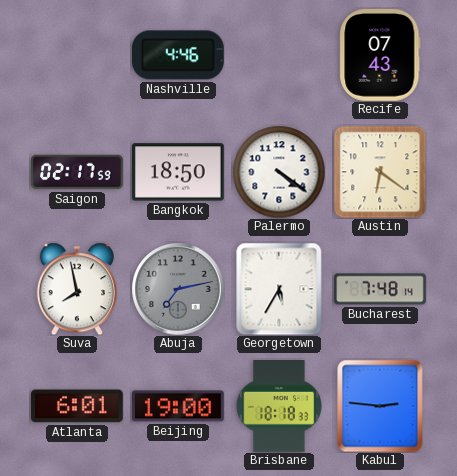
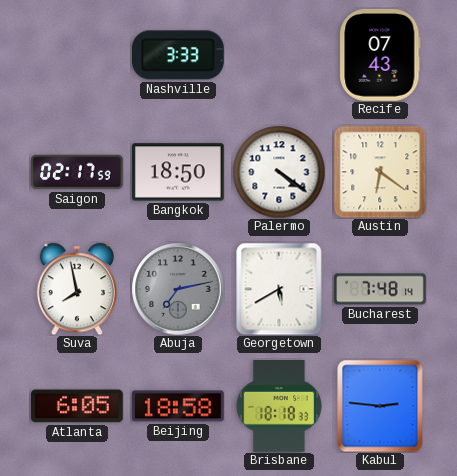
Nashville: 4:46 -> 3:33 (178, 55)
Georgetown: 5:35 -> 5:40 (279, 289)
Atlanta: 6:01 -> 6:05 (78, 406)
Beijing: 19:00 -> 18:58 (179, 406)
